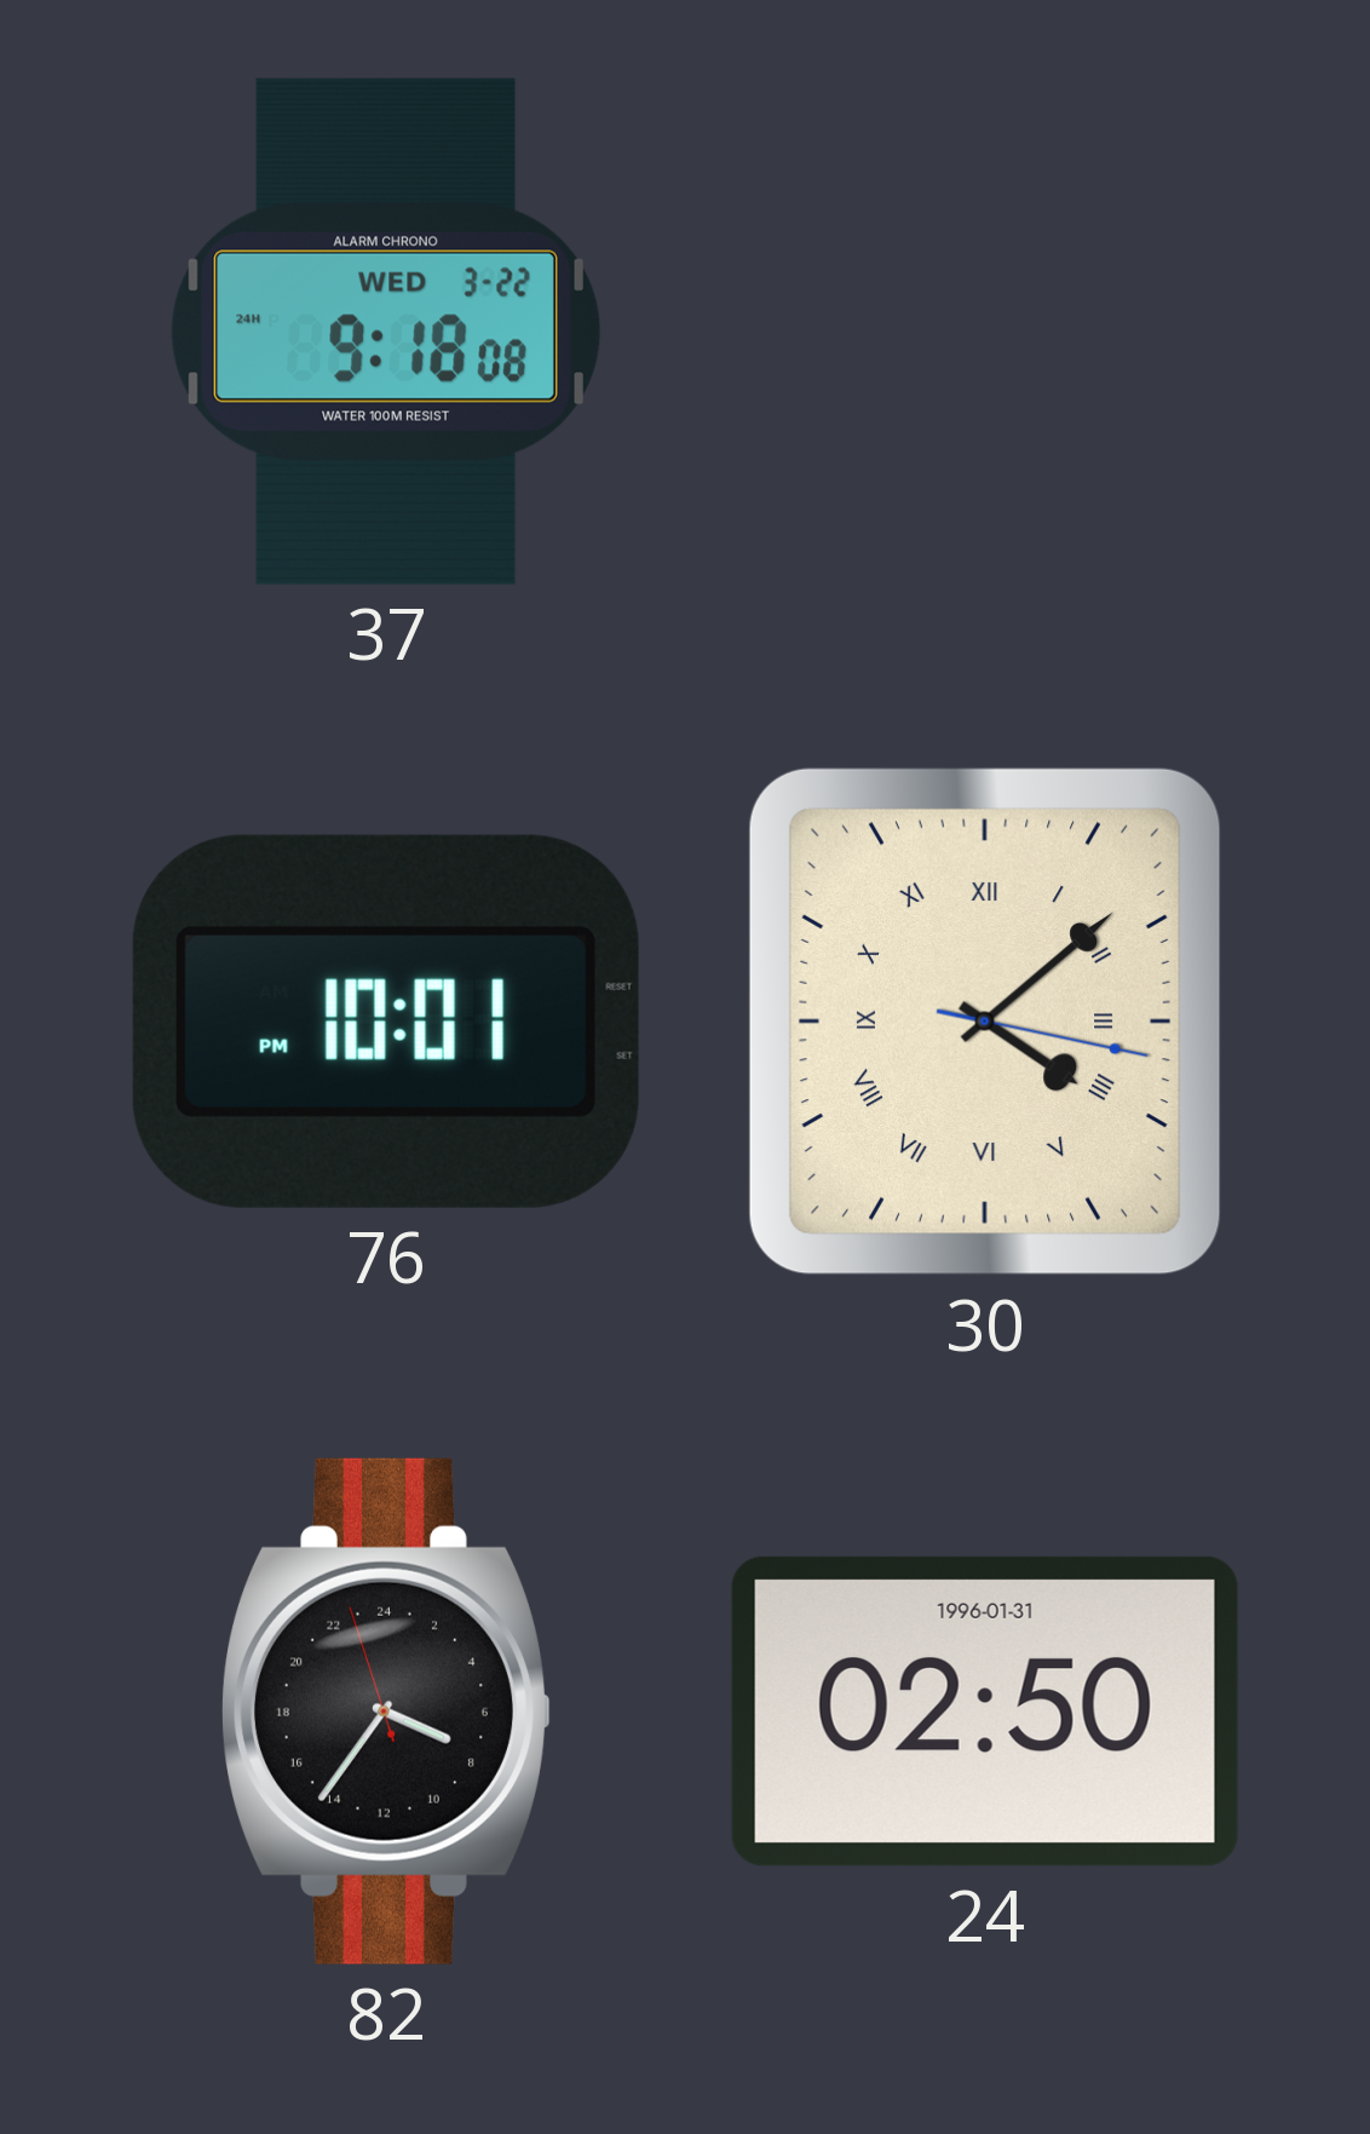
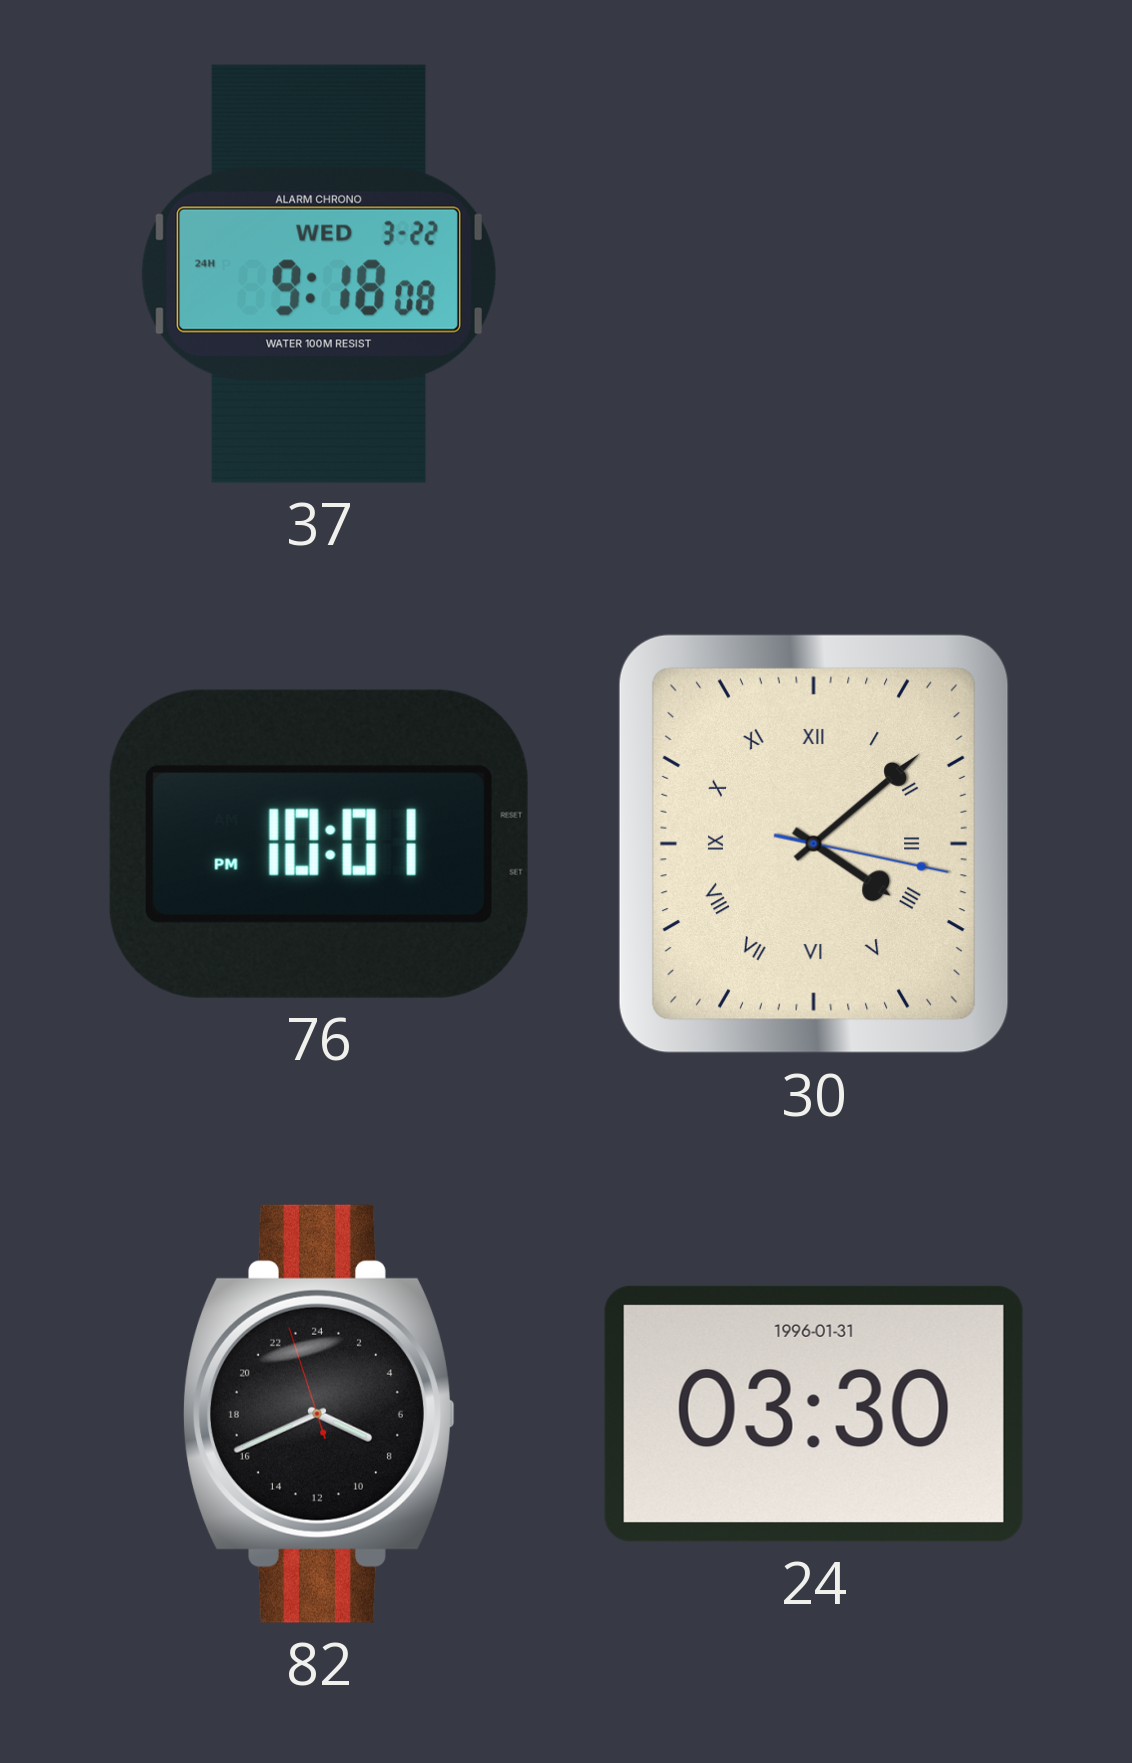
82: 7:35 -> 7:40 (320, 1414)
24: 02:50 -> 03:30 (814, 1414)
